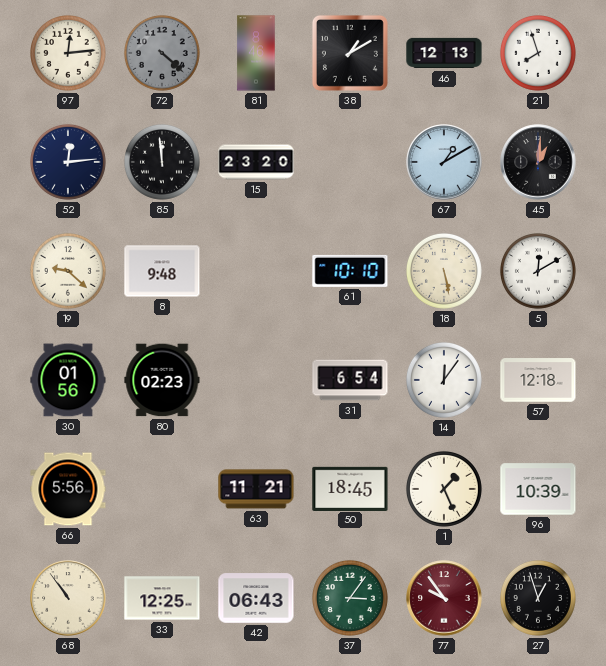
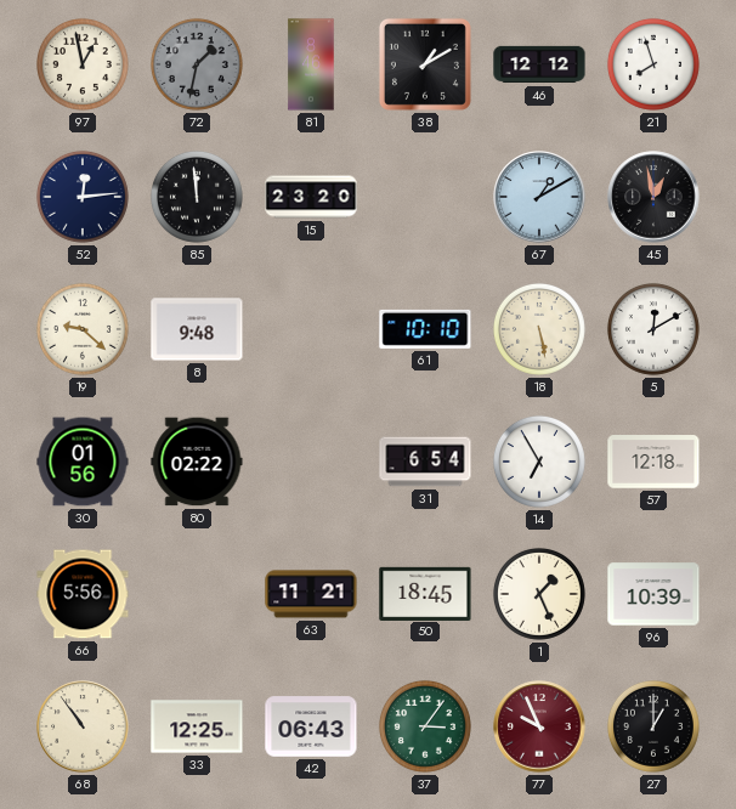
97: 12:14 -> 12:58 (83, 64)
72: 4:22 -> 1:32 (197, 64)
46: 12:13 -> 12:12 (539, 64)
45: 1:01 -> 12:58 (653, 197)
80: 02:23 -> 02:22 (197, 462)
14: 12:06 -> 6:55 (539, 462)
77: 9:54 -> 9:56 (539, 726)
27: 12:57 -> 1:00 (653, 726)
